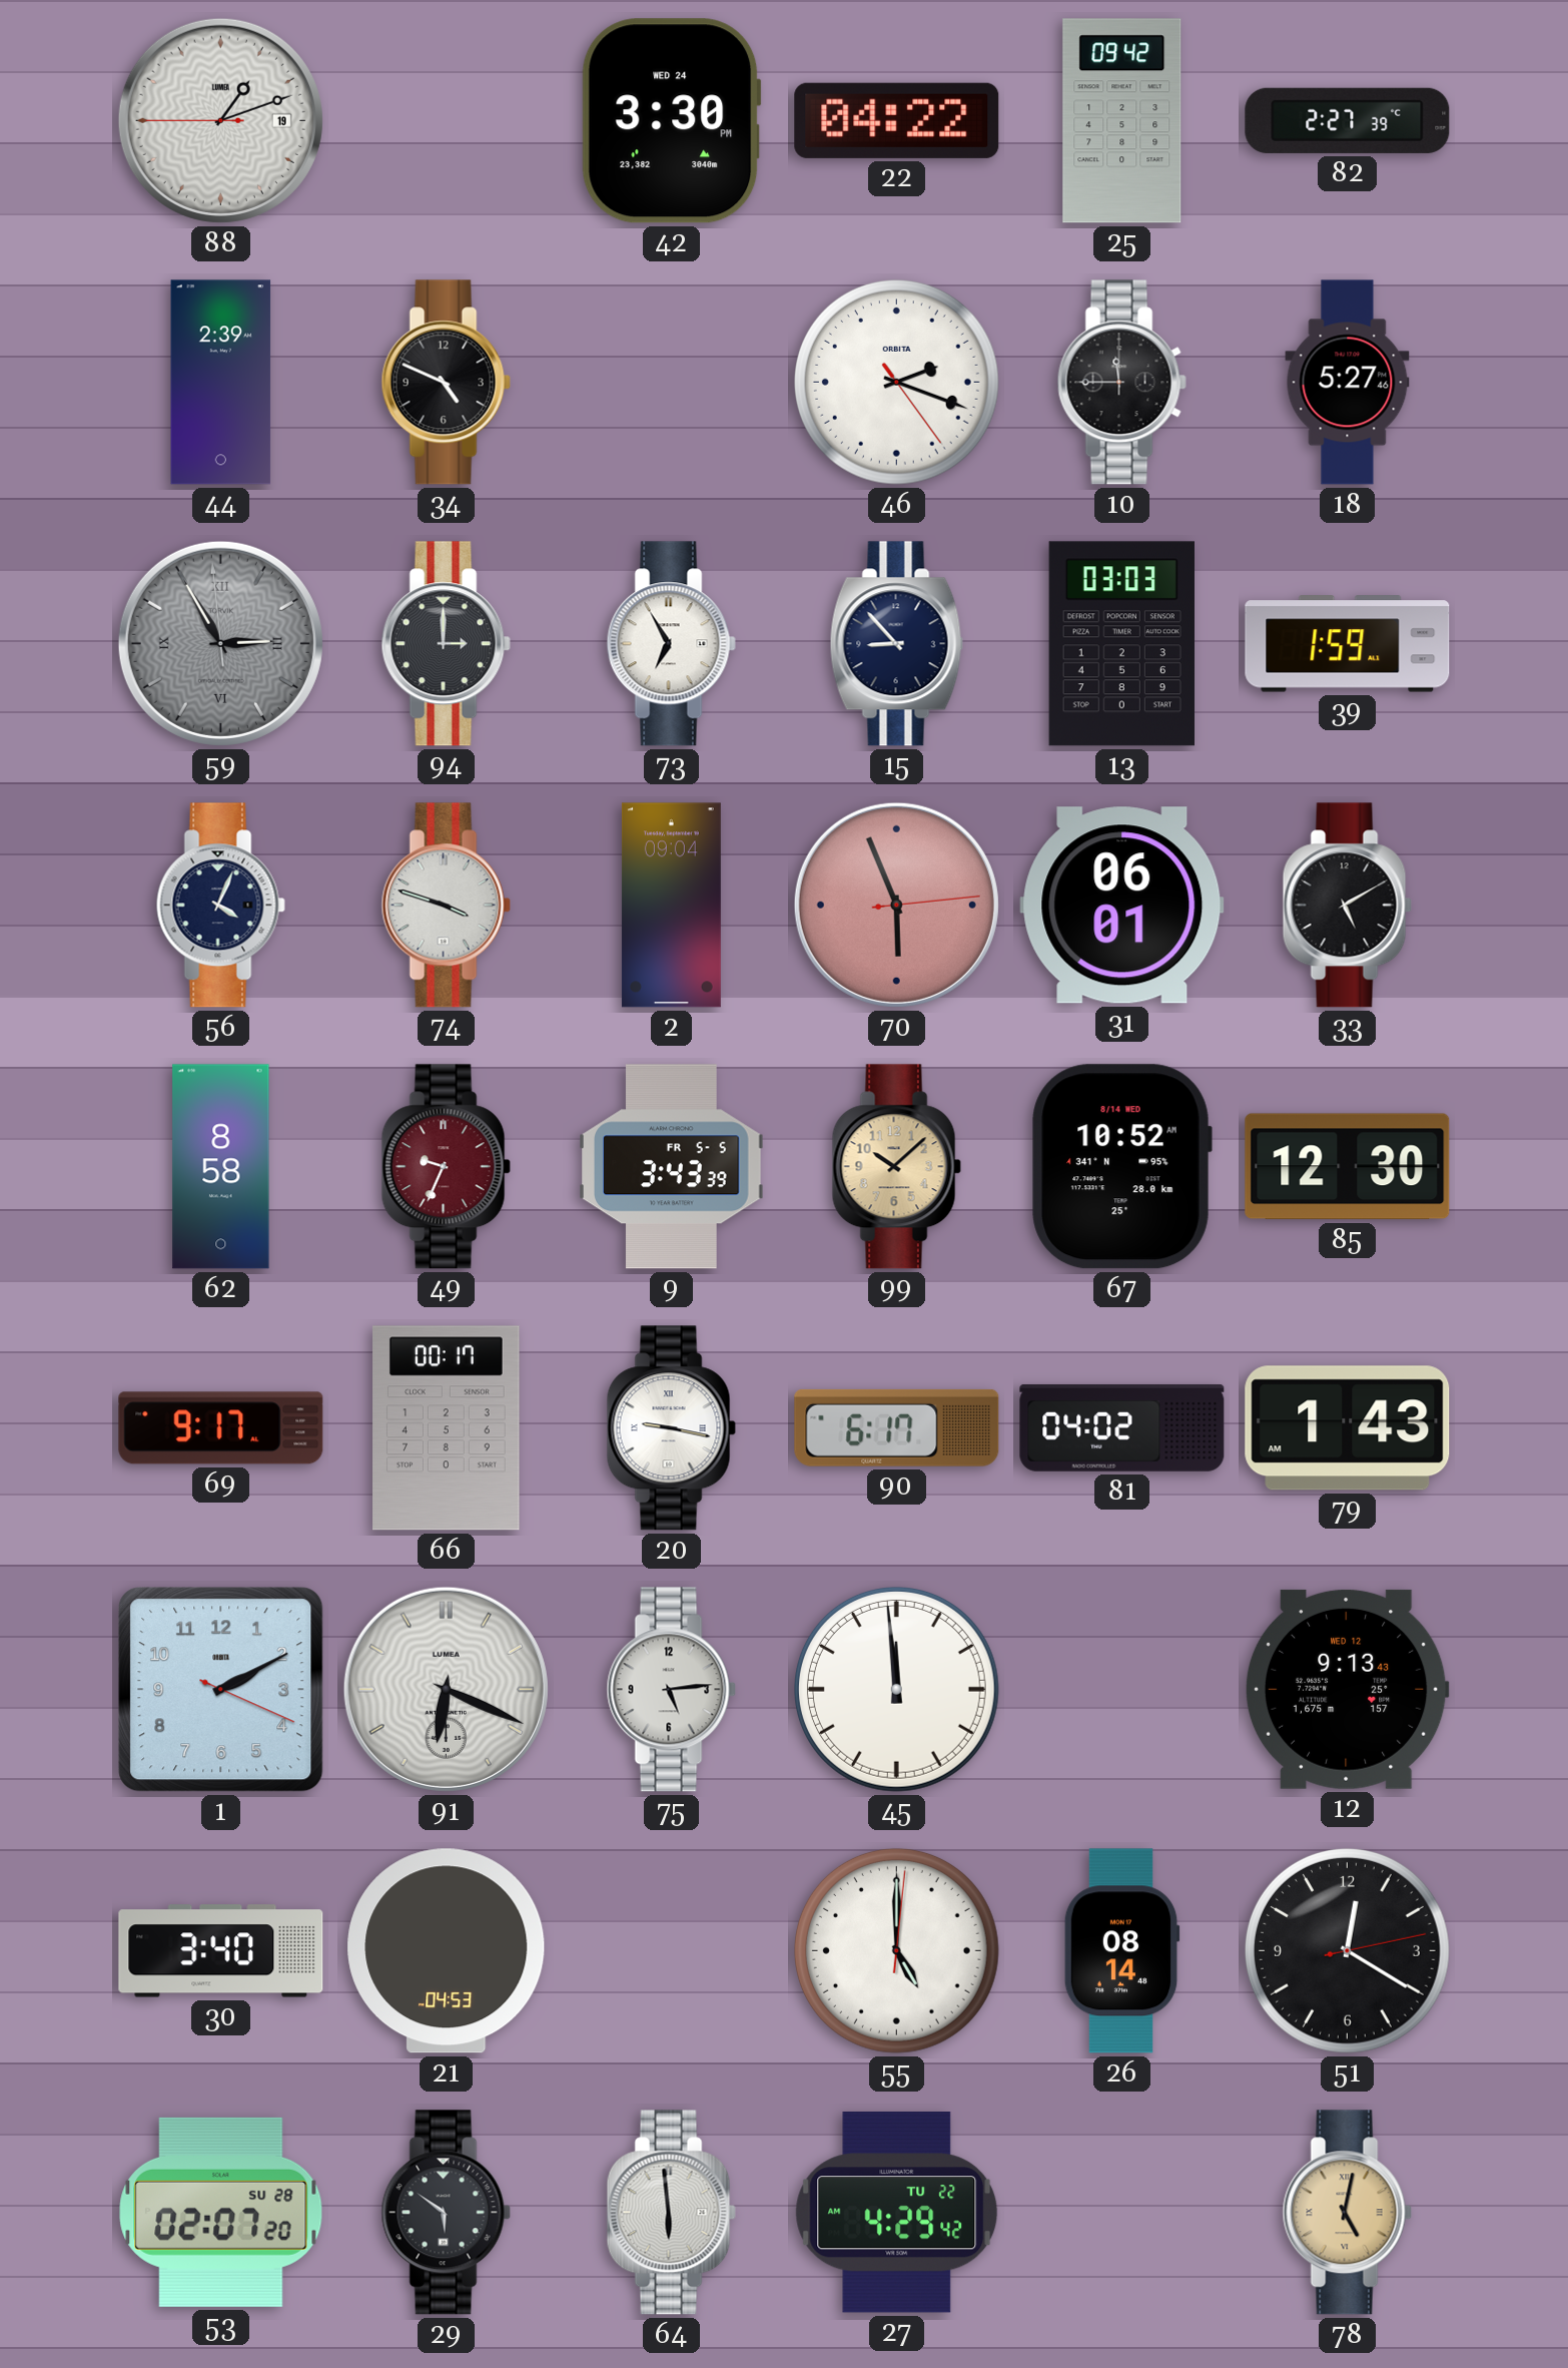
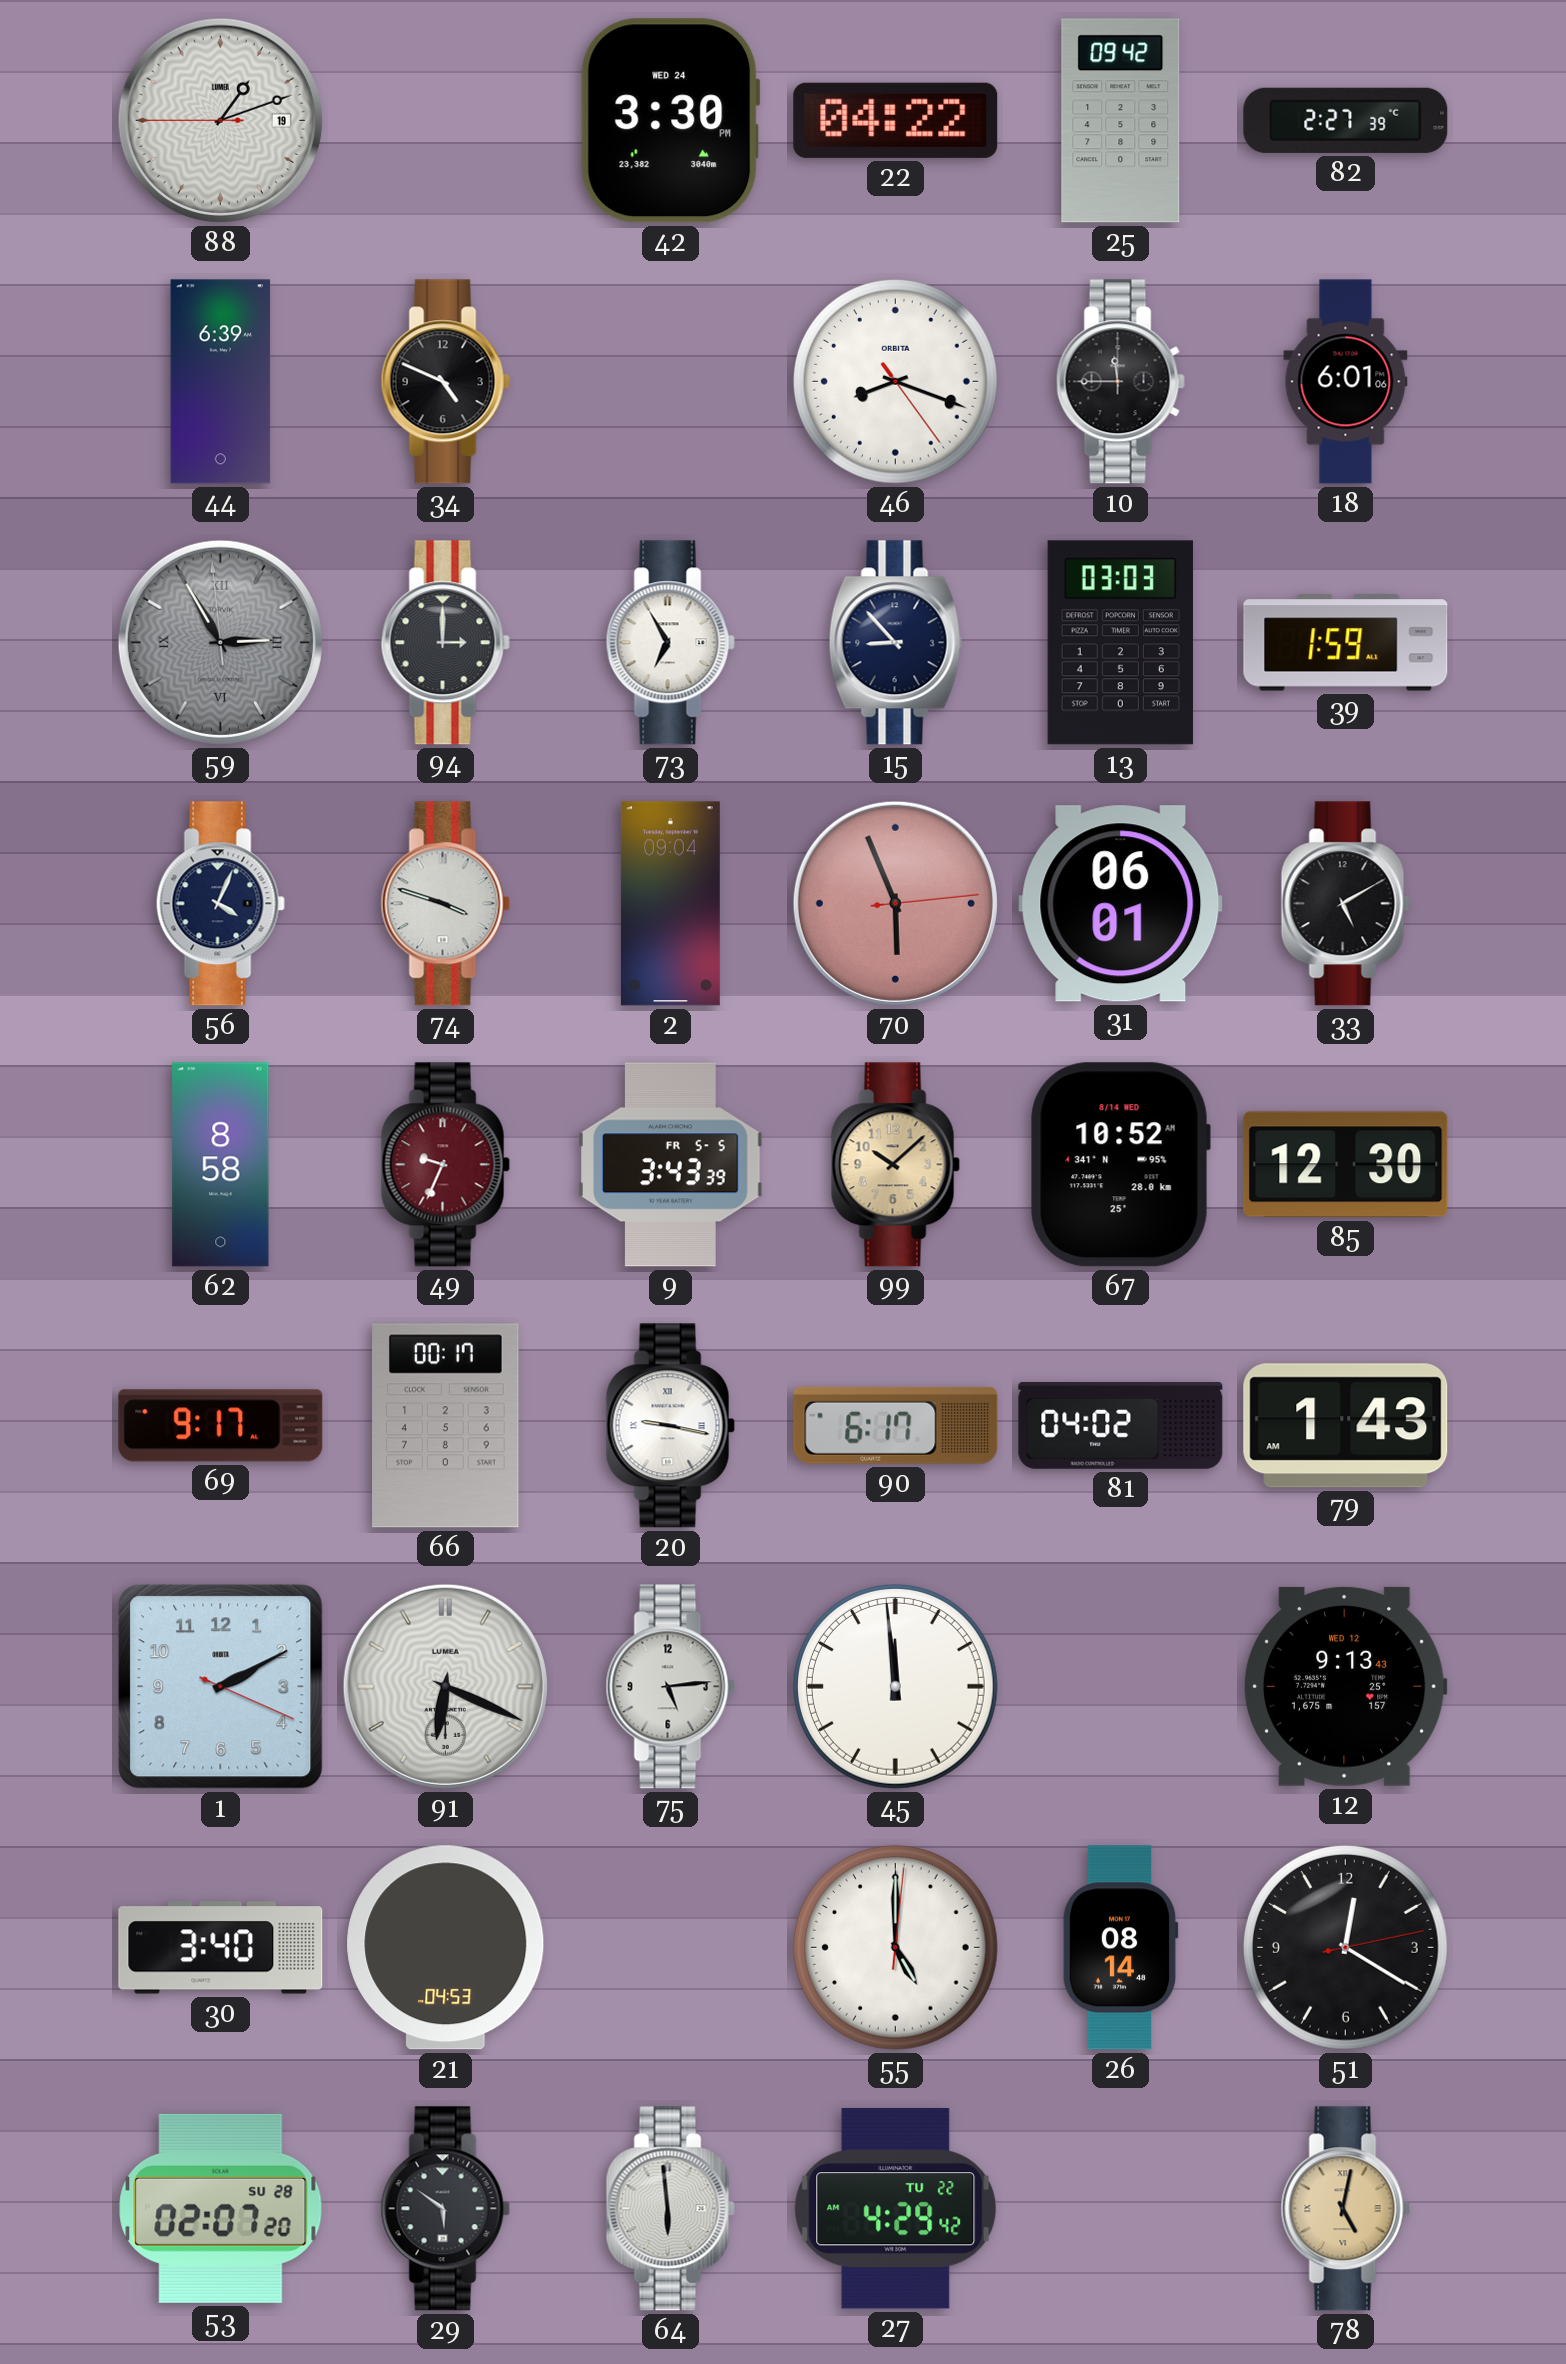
44: 2:39 -> 6:39 (221, 382)
46: 2:18 -> 8:18 (895, 381)
18: 5:27 -> 6:01 (1346, 382)
